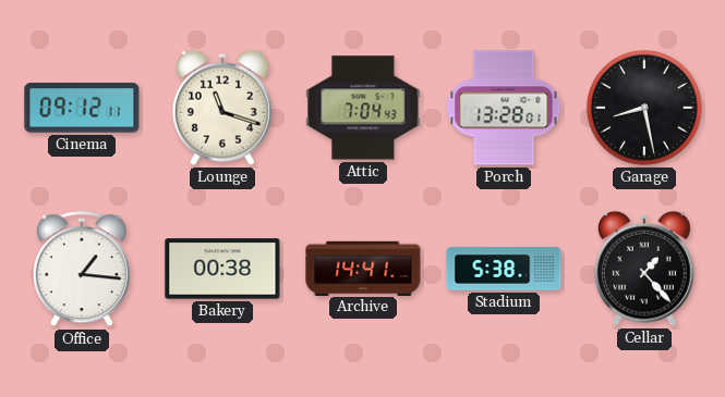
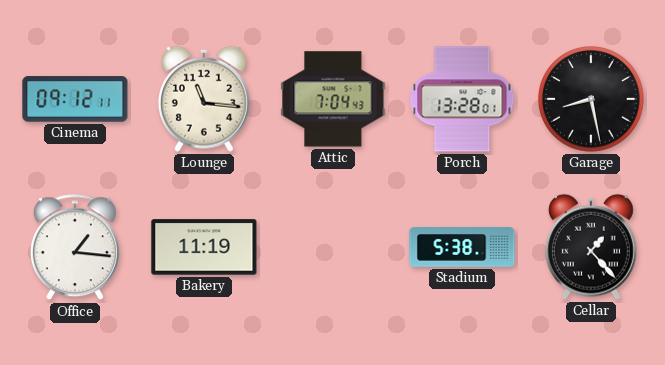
Lounge: 11:18 -> 11:16 (204, 99)
Bakery: 00:38 -> 11:19 (204, 247)
Archive: 14:41 -> none (363, 268)
